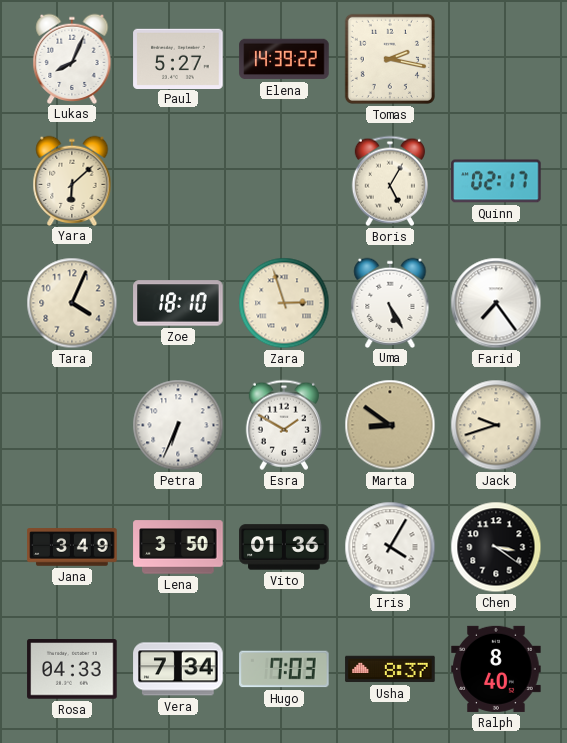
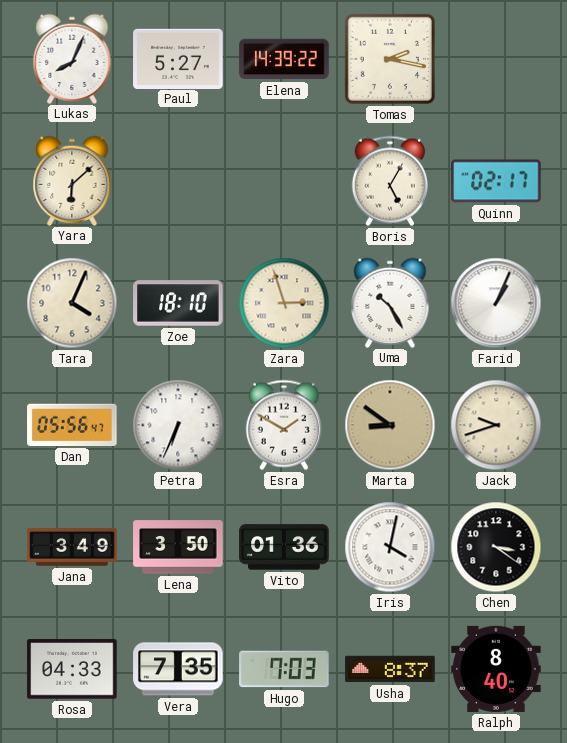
Uma: 5:25 -> 10:25 (390, 302)
Farid: 7:24 -> 1:04 (496, 303)
Dan: none -> 05:56 (72, 425)
Iris: 4:05 -> 4:02 (390, 547)
Vera: 7:34 -> 7:35 (178, 669)
